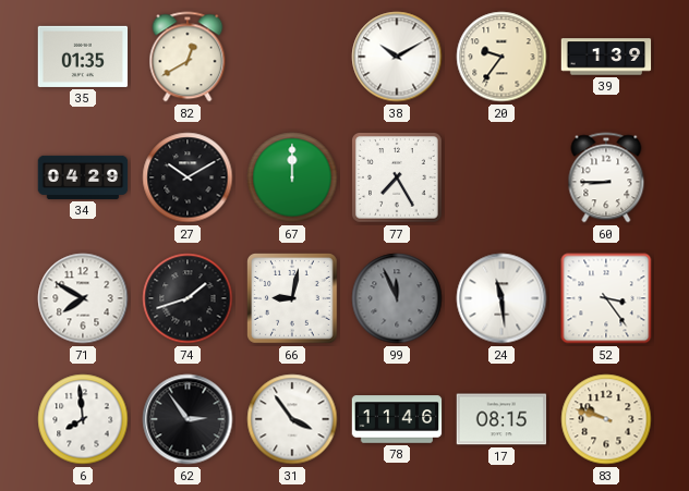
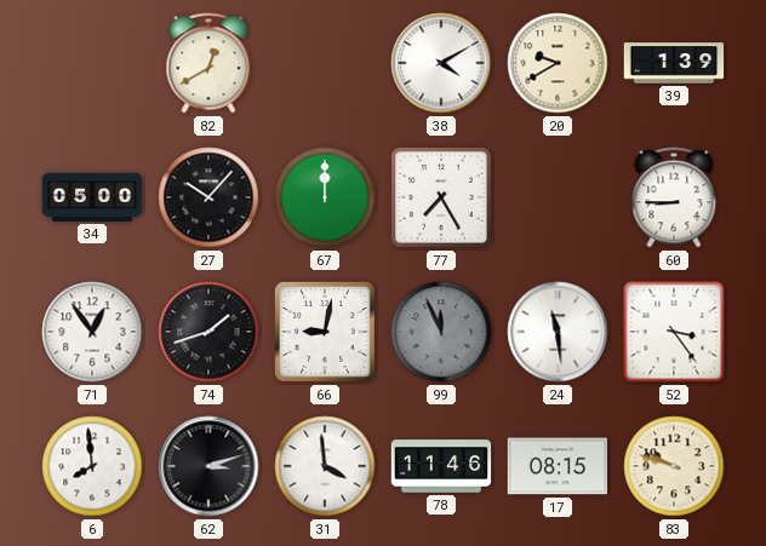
35: 01:35 -> none (83, 57)
38: 10:10 -> 4:10 (441, 63)
20: 9:36 -> 9:40 (558, 63)
34: 04:29 -> 05:00 (92, 197)
27: 10:10 -> 10:07 (208, 197)
71: 7:50 -> 12:54 (92, 332)
62: 2:54 -> 3:12 (208, 466)
31: 3:54 -> 3:59 (325, 466)
